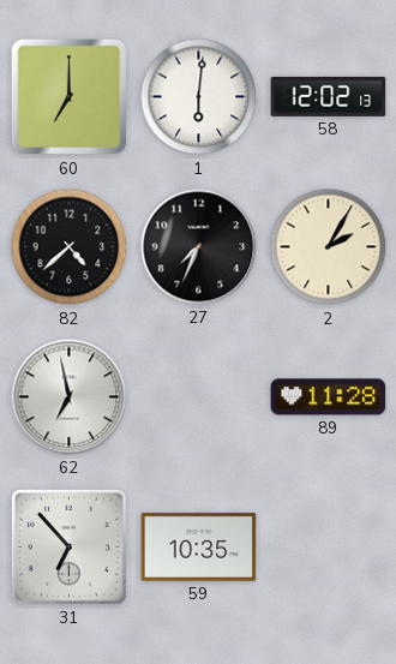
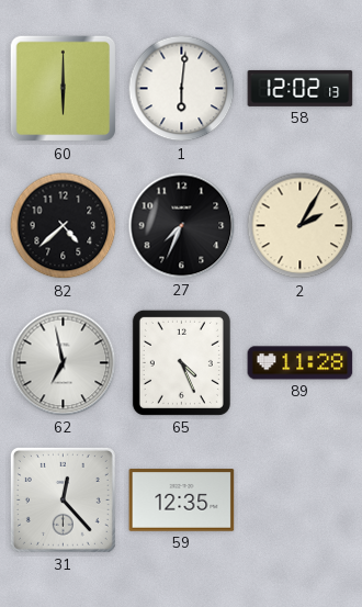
60: 7:00 -> 6:00 (64, 89)
65: none -> 4:26 (181, 362)
31: 6:53 -> 12:23 (63, 499)
59: 10:35 -> 12:35 (182, 501)
